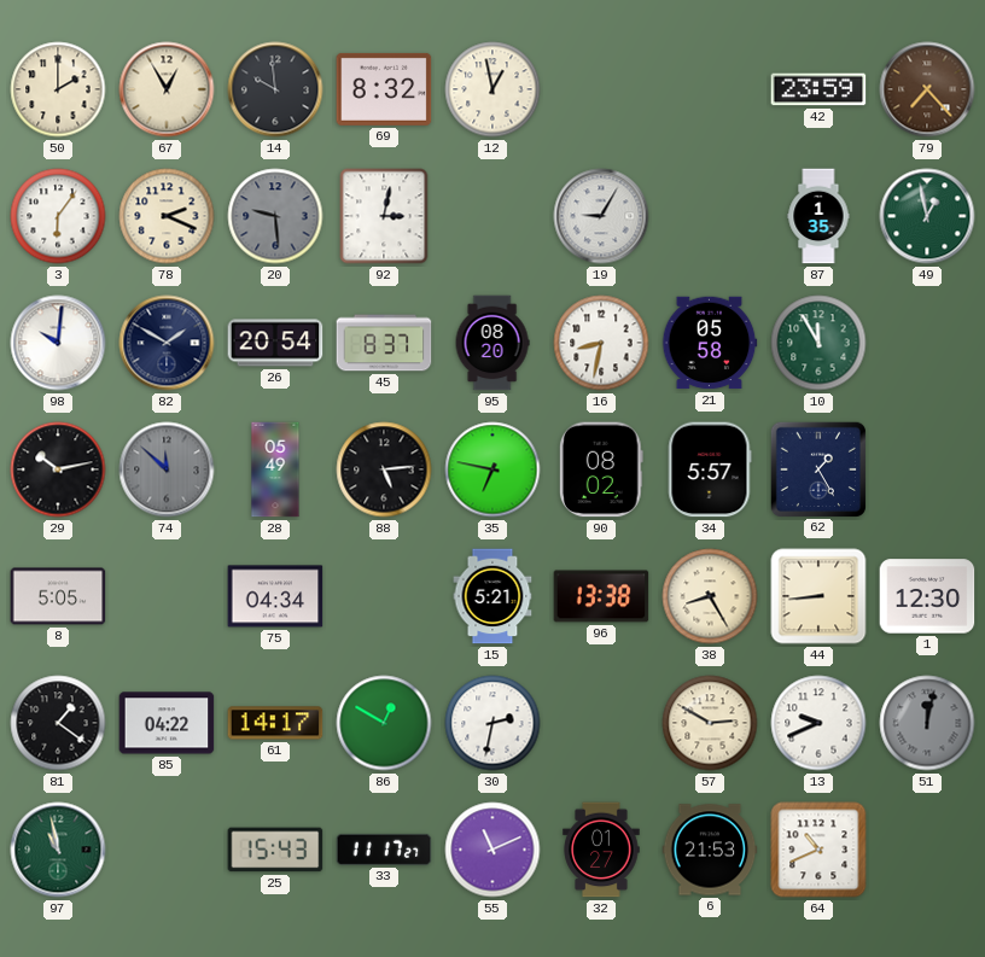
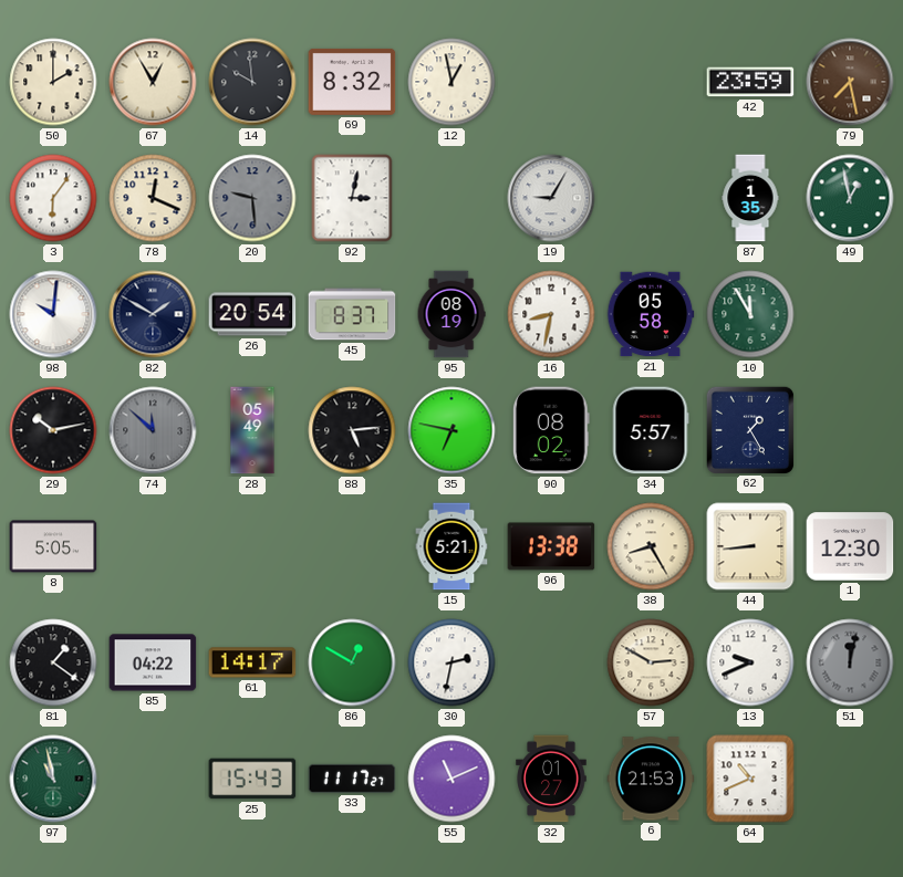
79: 7:23 -> 7:28 (850, 82)
78: 2:19 -> 12:19 (153, 198)
95: 08:20 -> 08:19 (451, 314)
75: 04:34 -> none (275, 596)
